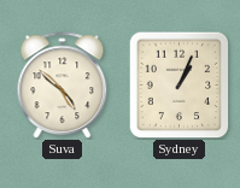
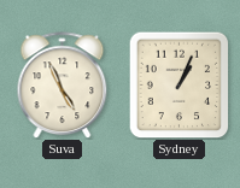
Suva: 4:52 -> 4:56 (63, 86)
